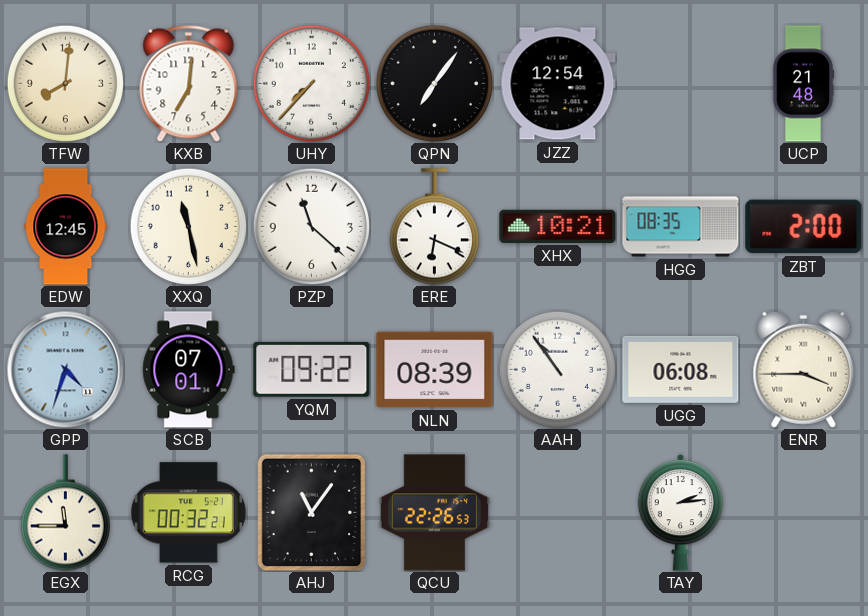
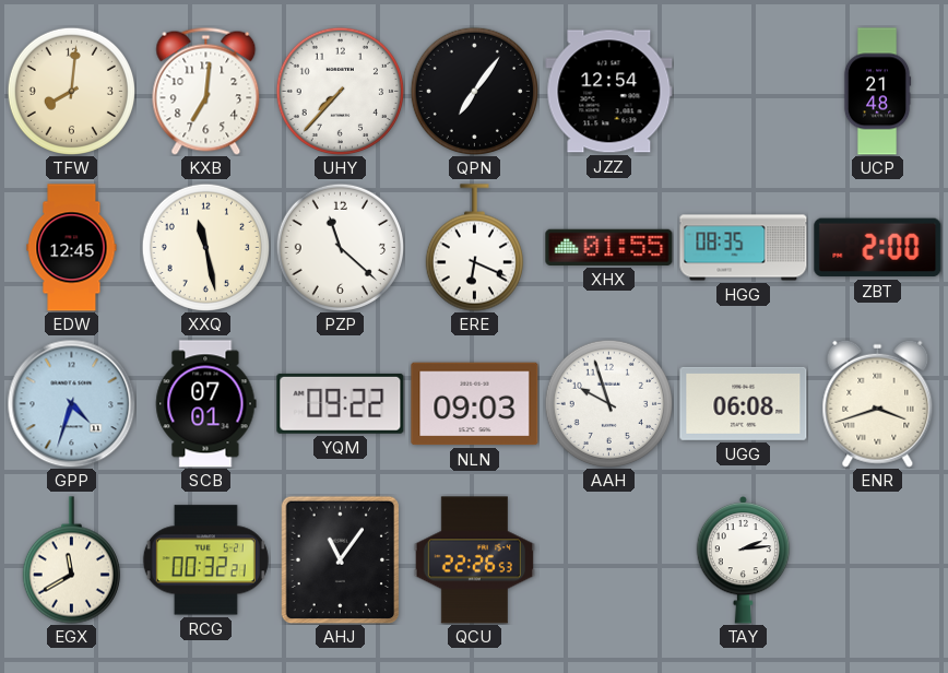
XHX: 10:21 -> 01:55 (609, 247)
NLN: 08:39 -> 09:03 (475, 404)
AAH: 10:54 -> 9:57 (608, 403)
ENR: 3:45 -> 3:42 (878, 403)
EGX: 11:45 -> 11:40 (71, 560)
